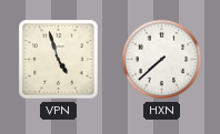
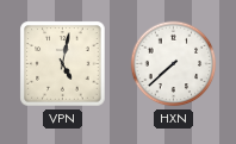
VPN: 4:57 -> 5:02 (63, 64)
